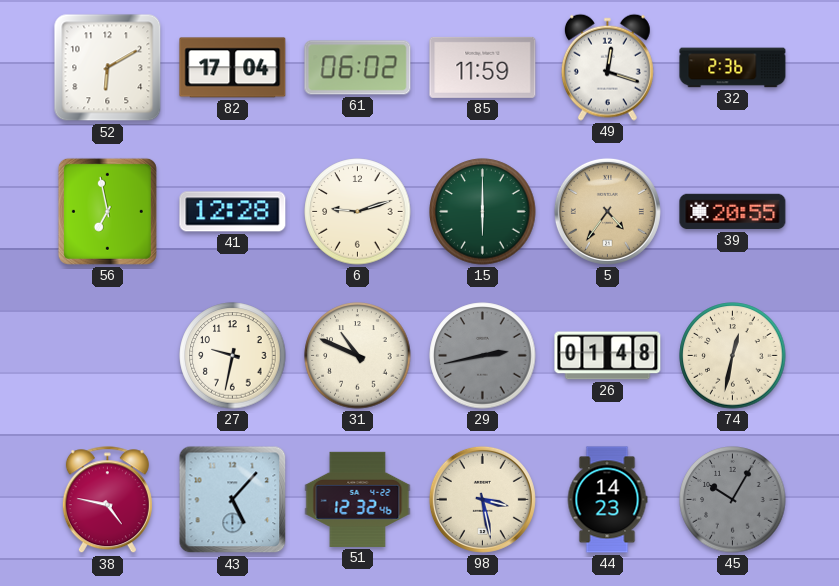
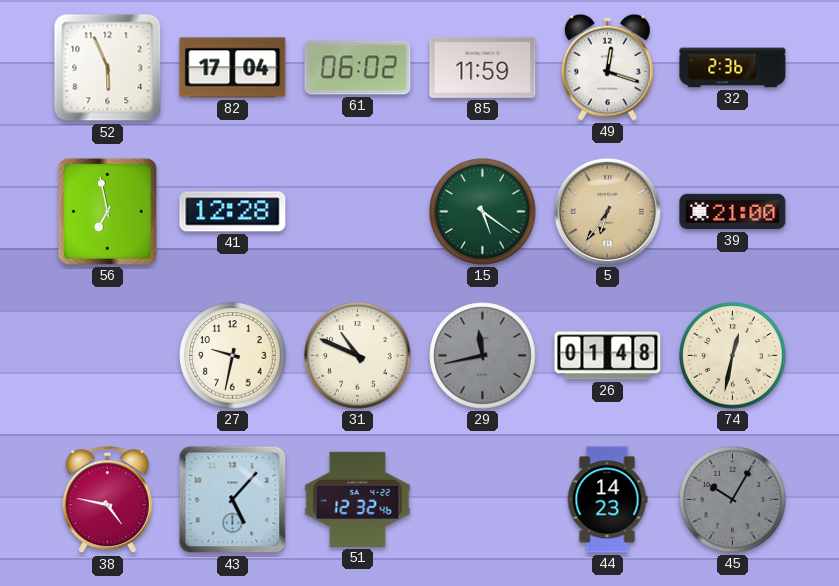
52: 6:10 -> 5:56 (108, 68)
6: 9:12 -> none (358, 212)
15: 6:00 -> 5:21 (483, 212)
5: 4:36 -> 6:36 (607, 211)
39: 20:55 -> 21:00 (733, 212)
29: 2:43 -> 11:43 (483, 356)
98: 3:28 -> none (482, 499)
